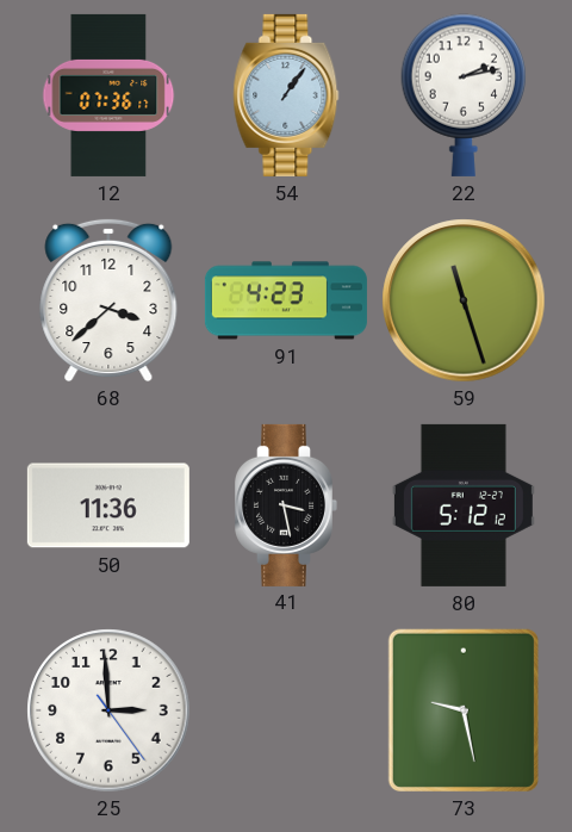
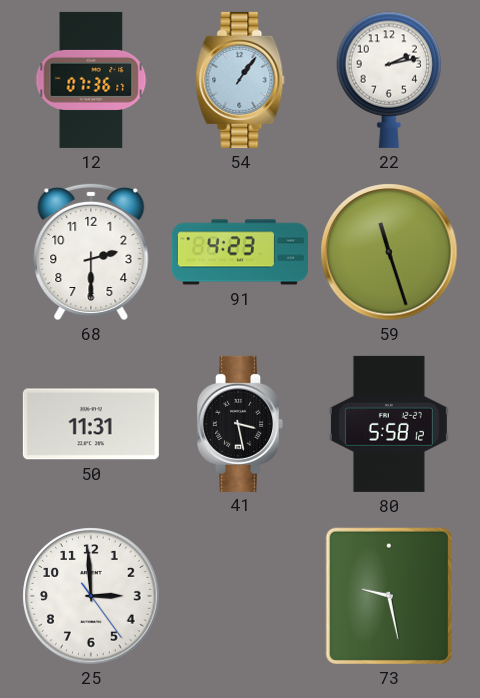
68: 3:38 -> 2:30 (91, 252)
50: 11:36 -> 11:31 (91, 424)
80: 5:12 -> 5:58 (389, 424)
